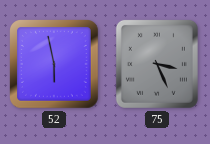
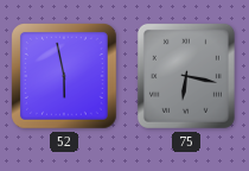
75: 3:26 -> 6:17 (186, 76)
